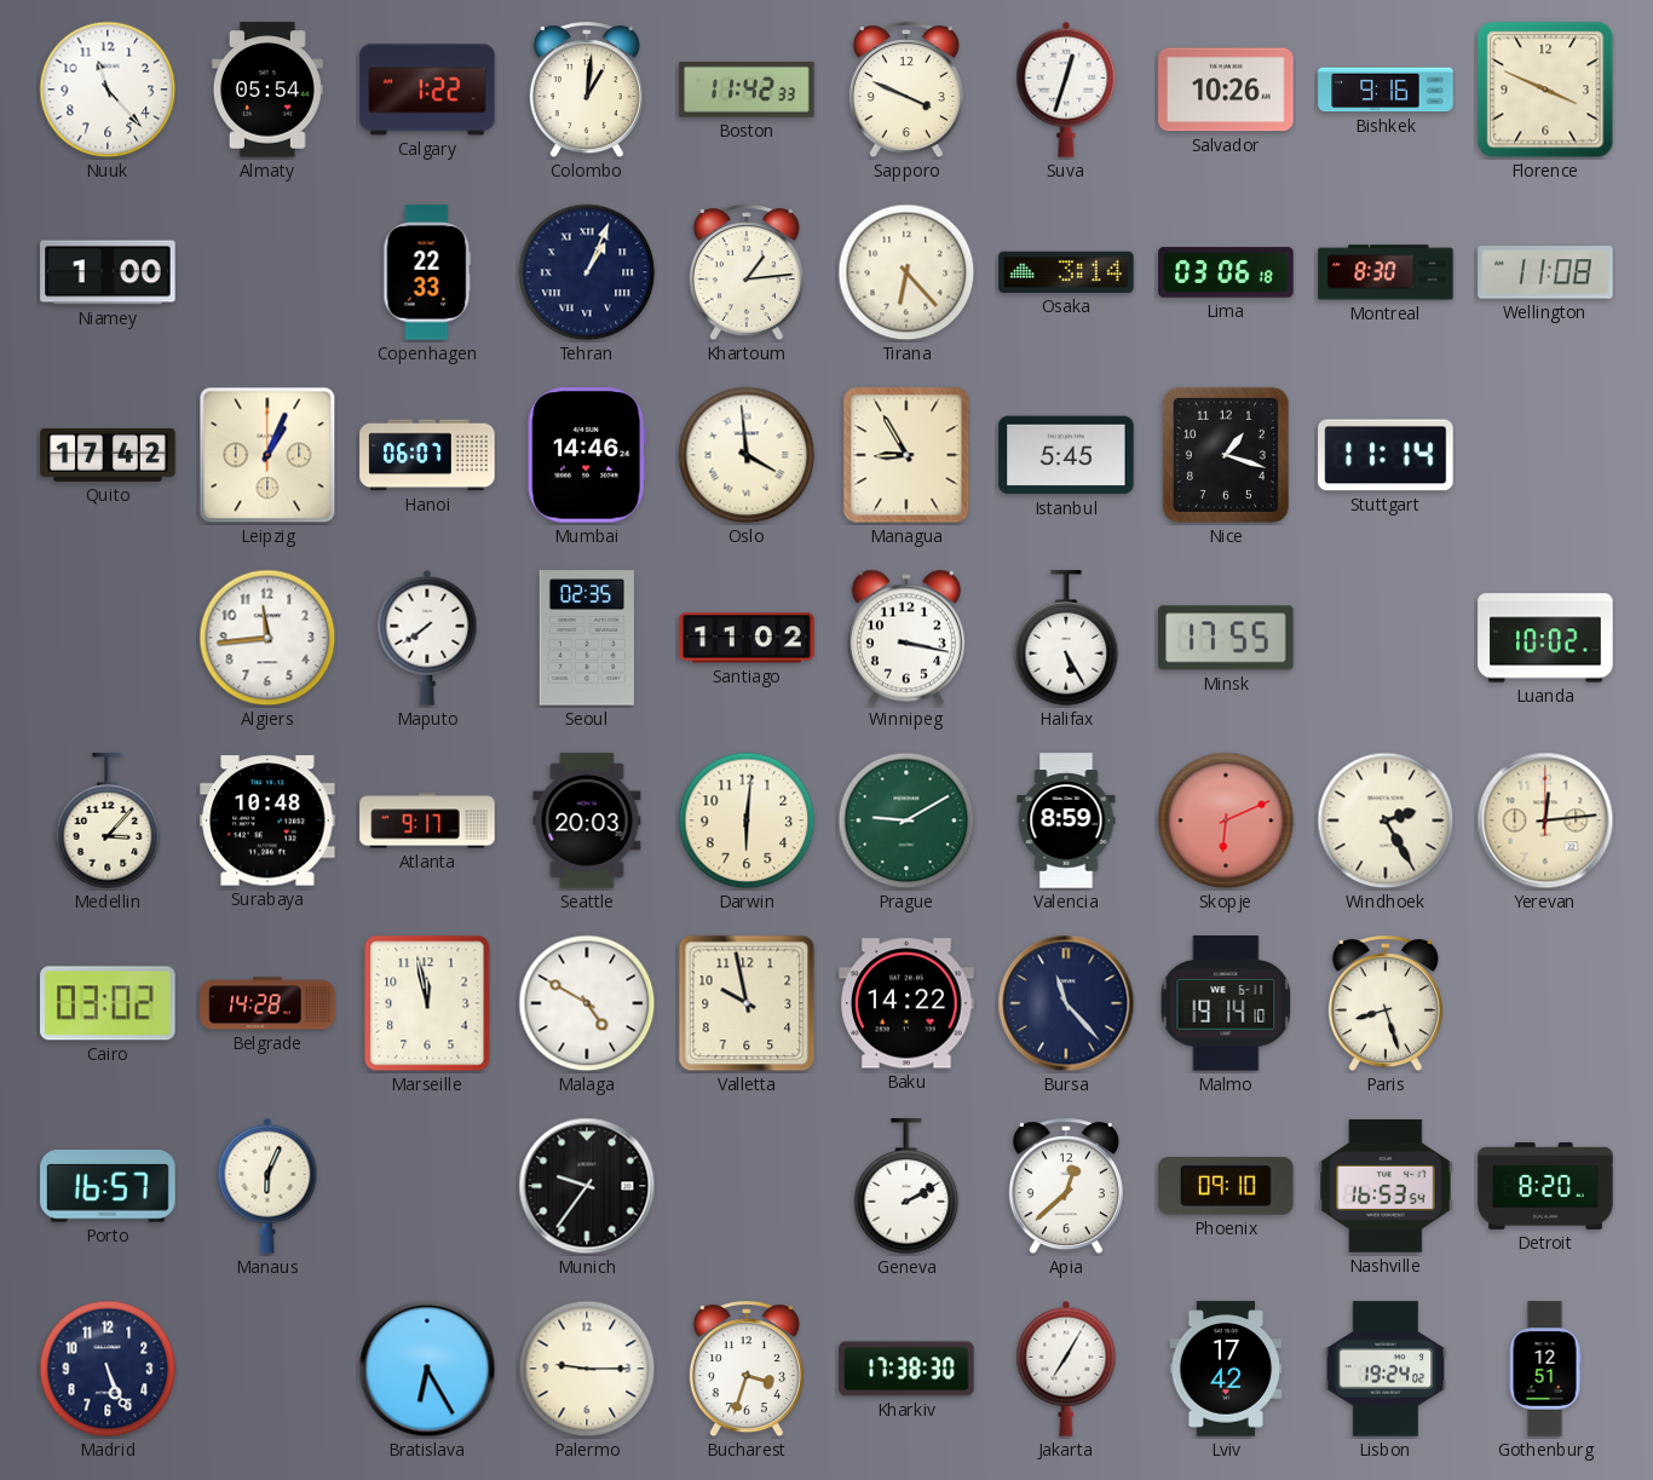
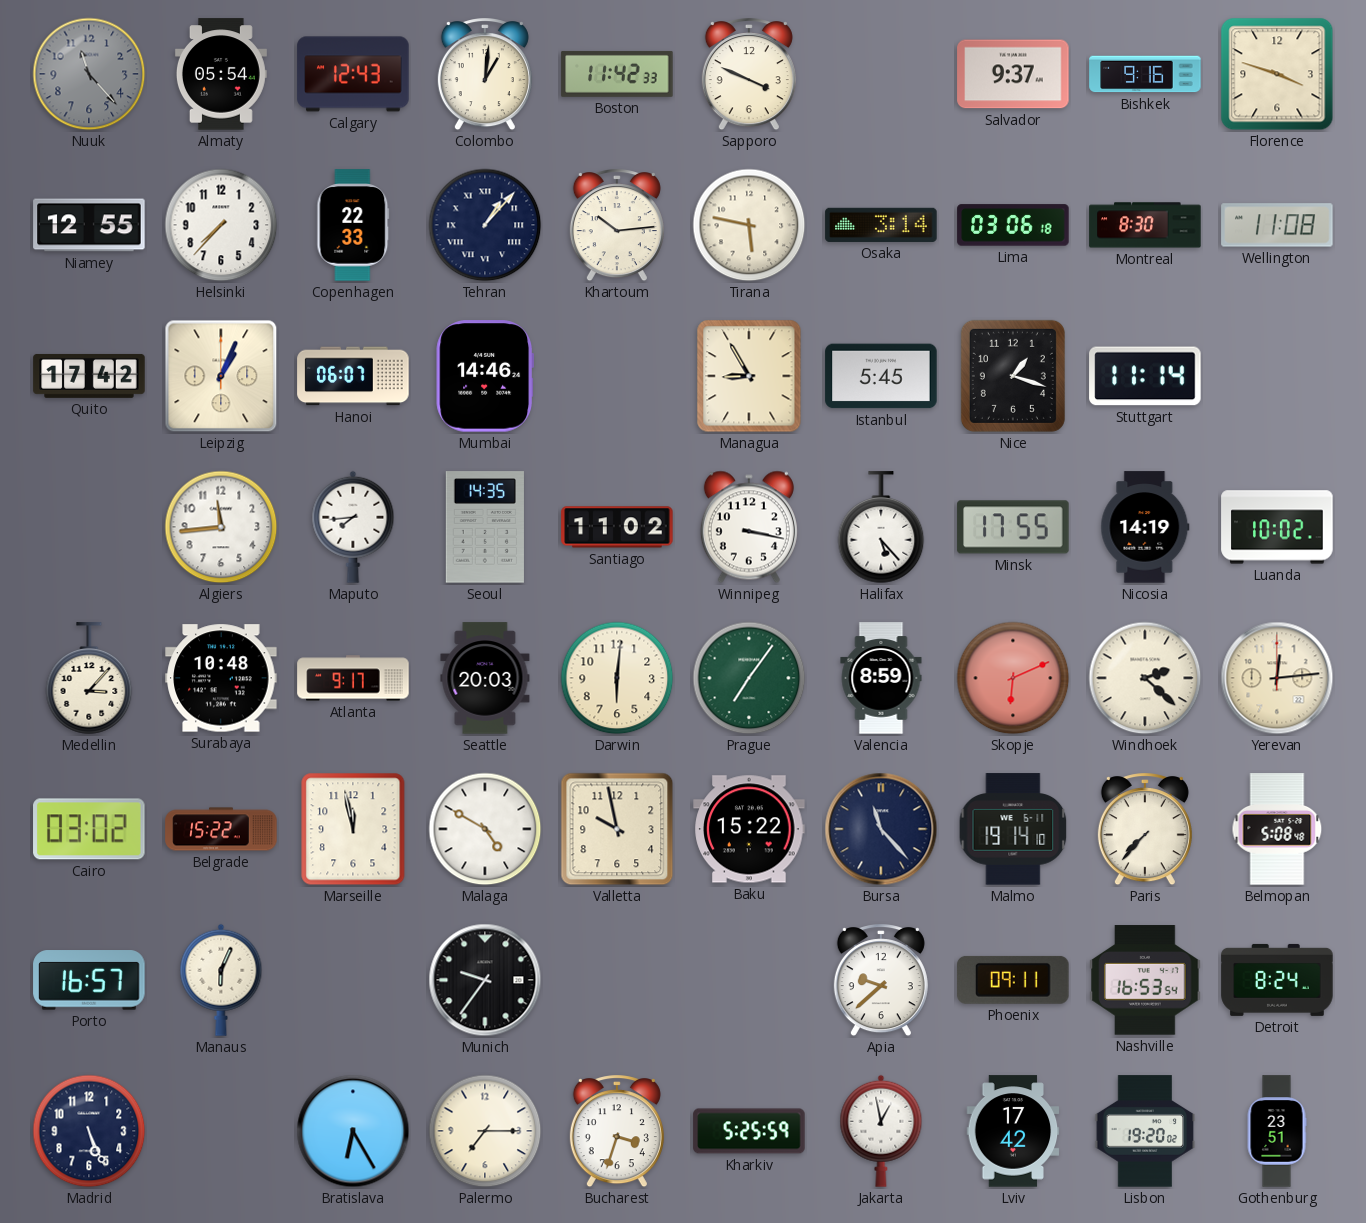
Nuuk dial: white -> grey (89, 74)
Calgary: 1:22 -> 12:43 (353, 74)
Suva: 12:33 -> none (1066, 90)
Salvador: 10:26 -> 9:37 (1013, 74)
Florence: 3:49 -> 3:48 (1277, 74)
Niamey: 1:00 -> 12:55 (89, 225)
Helsinki: none -> 7:37 (221, 225)
Tehran: 1:04 -> 1:07 (485, 225)
Khartoum: 1:14 -> 10:14 (617, 226)
Tirana: 6:23 -> 5:47 (749, 225)
Oslo: 3:59 -> none (747, 455)
Maputo: 7:39 -> 7:44 (353, 527)
Seoul: 02:35 -> 14:35 (485, 527)
Halifax: 5:25 -> 5:23 (881, 528)
Nicosia: none -> 14:19 (1145, 527)
Prague: 9:10 -> 7:06 (749, 678)
Windhoek: 2:25 -> 2:22 (1145, 678)
Belgrade: 14:28 -> 15:22 (221, 829)
Baku: 14:22 -> 15:22 (749, 829)
Paris: 8:27 -> 7:37 (1145, 830)
Belmopan: none -> 5:08 (1277, 829)
Geneva: 2:10 -> none (906, 1187)
Apia: 12:38 -> 9:38 (881, 981)
Phoenix: 09:10 -> 09:11 (1013, 980)
Detroit: 8:20 -> 8:24 (1277, 980)
Palermo: 9:15 -> 7:15 (485, 1131)
Kharkiv: 17:38 -> 5:25 (749, 1131)
Jakarta: 7:05 -> 12:58 (881, 1131)
Lisbon: 19:24 -> 19:20 (1145, 1131)
Gothenburg: 12:51 -> 23:51 (1277, 1131)
